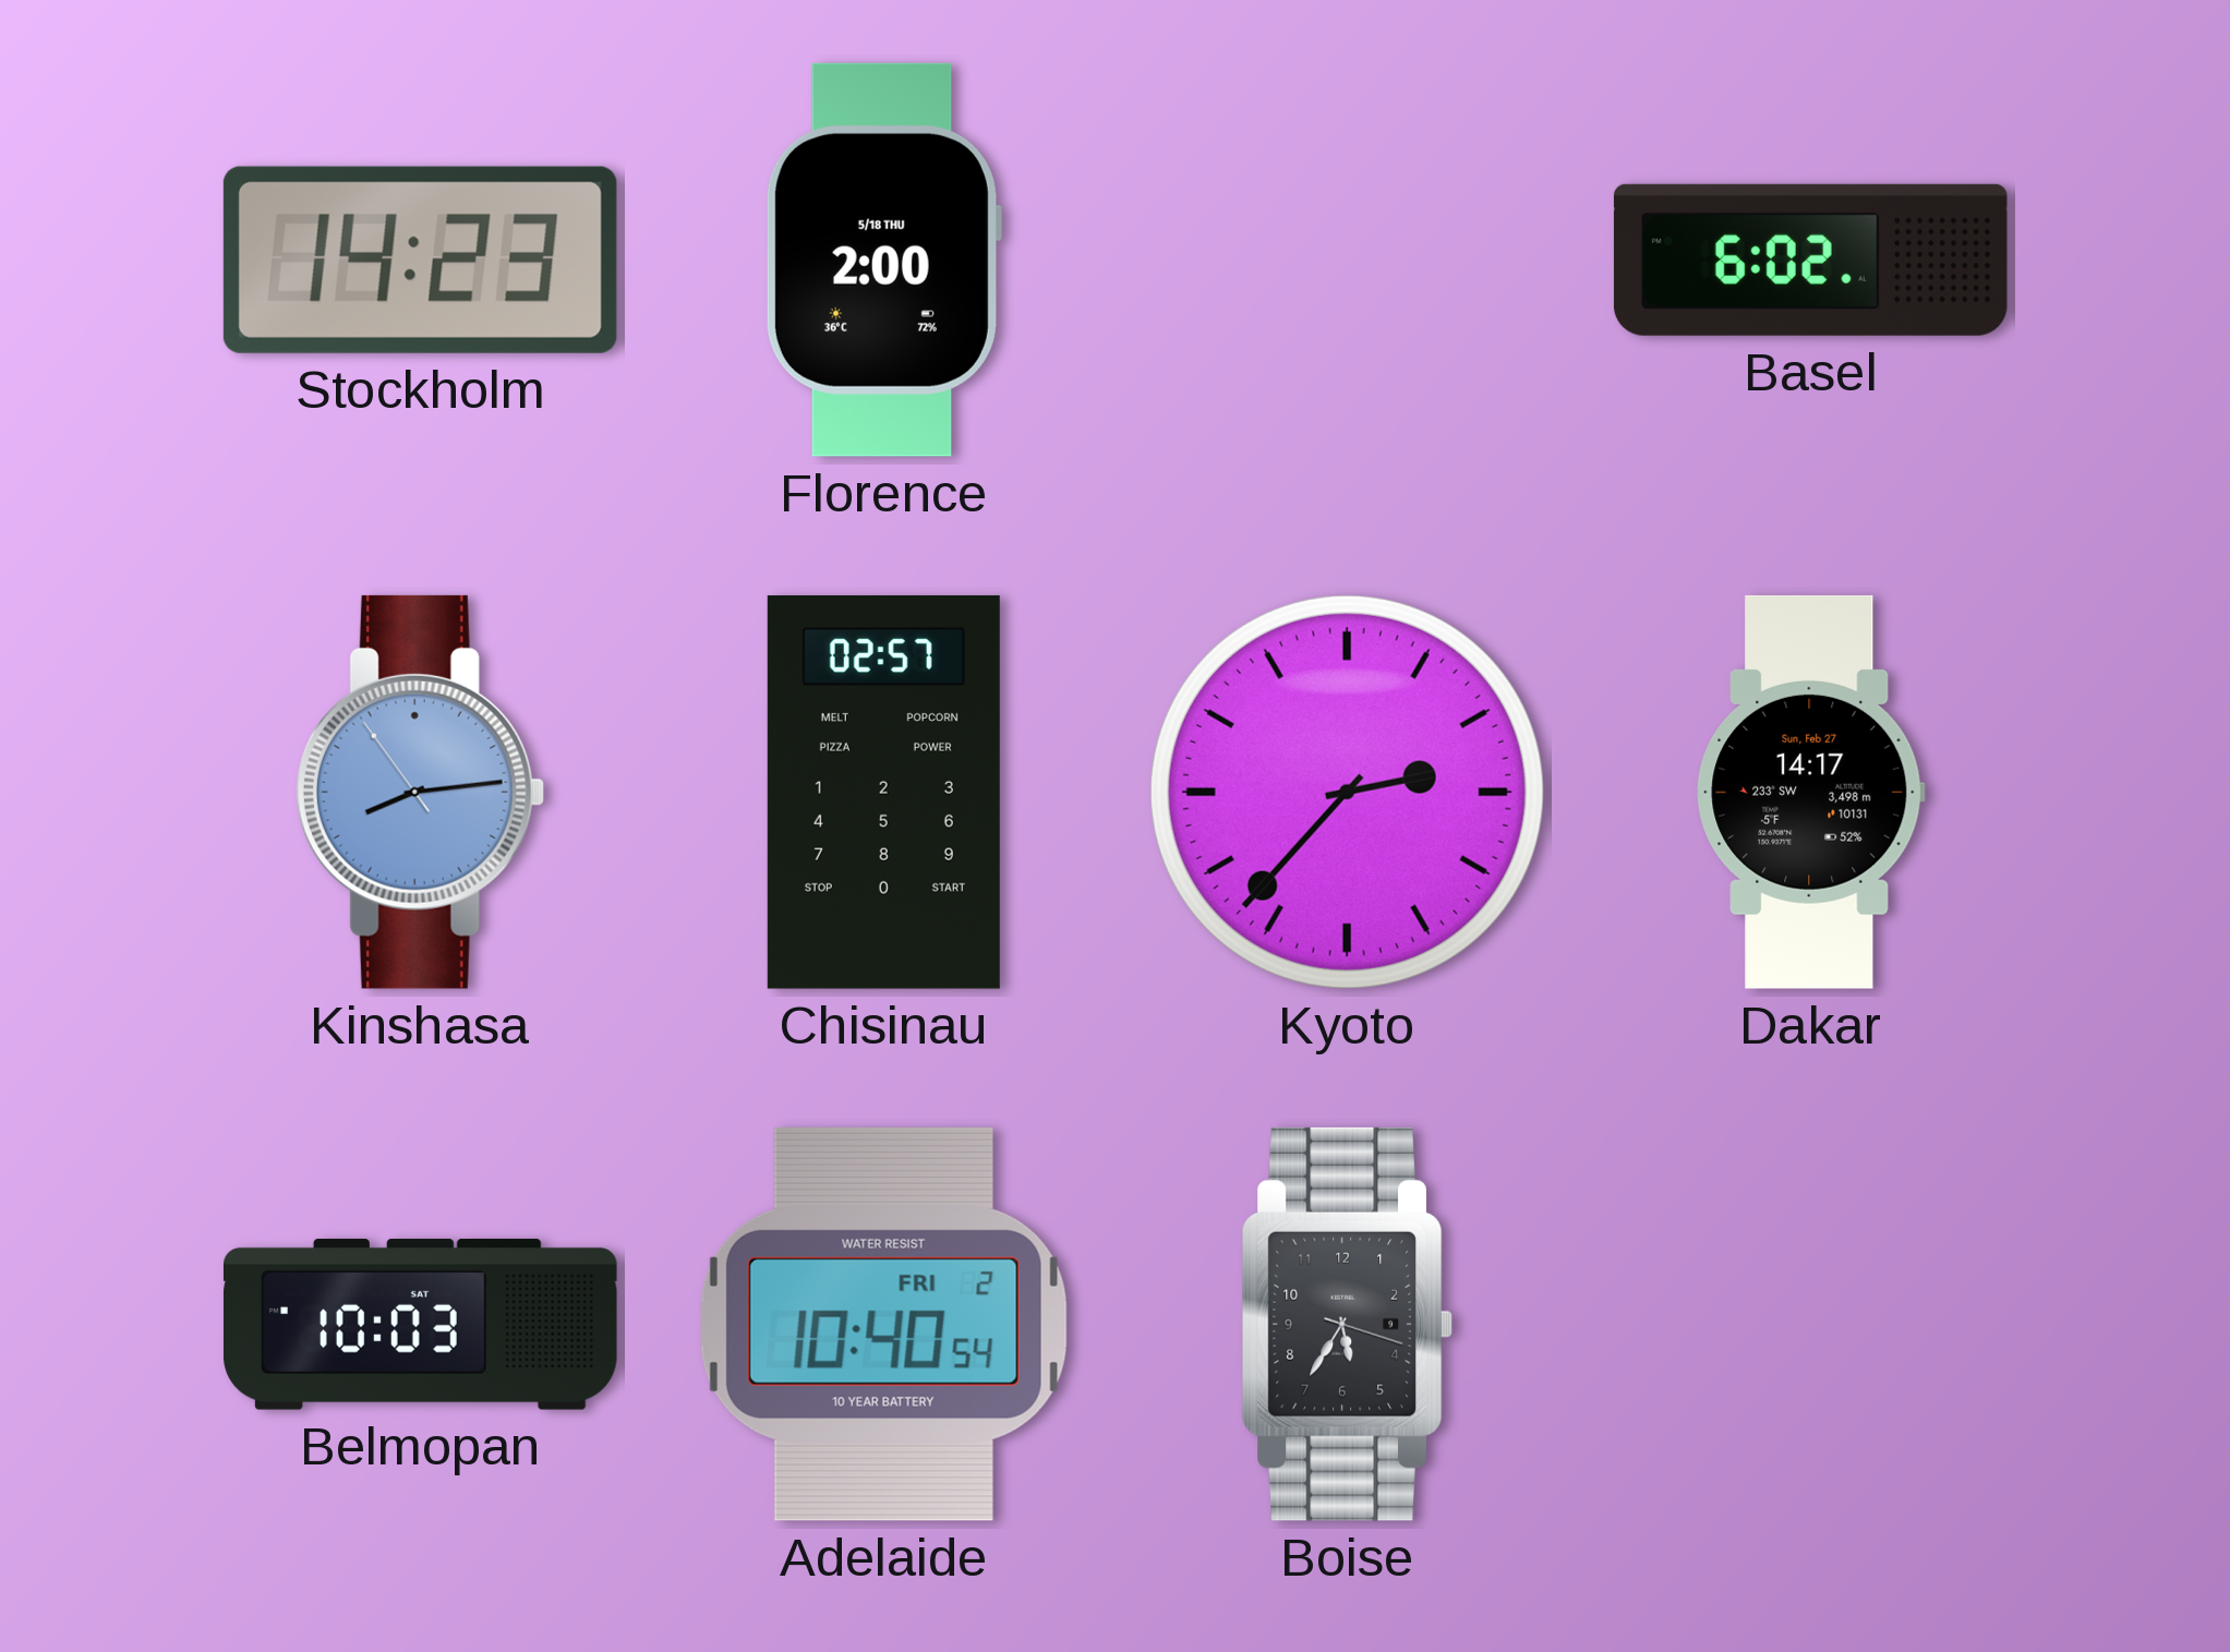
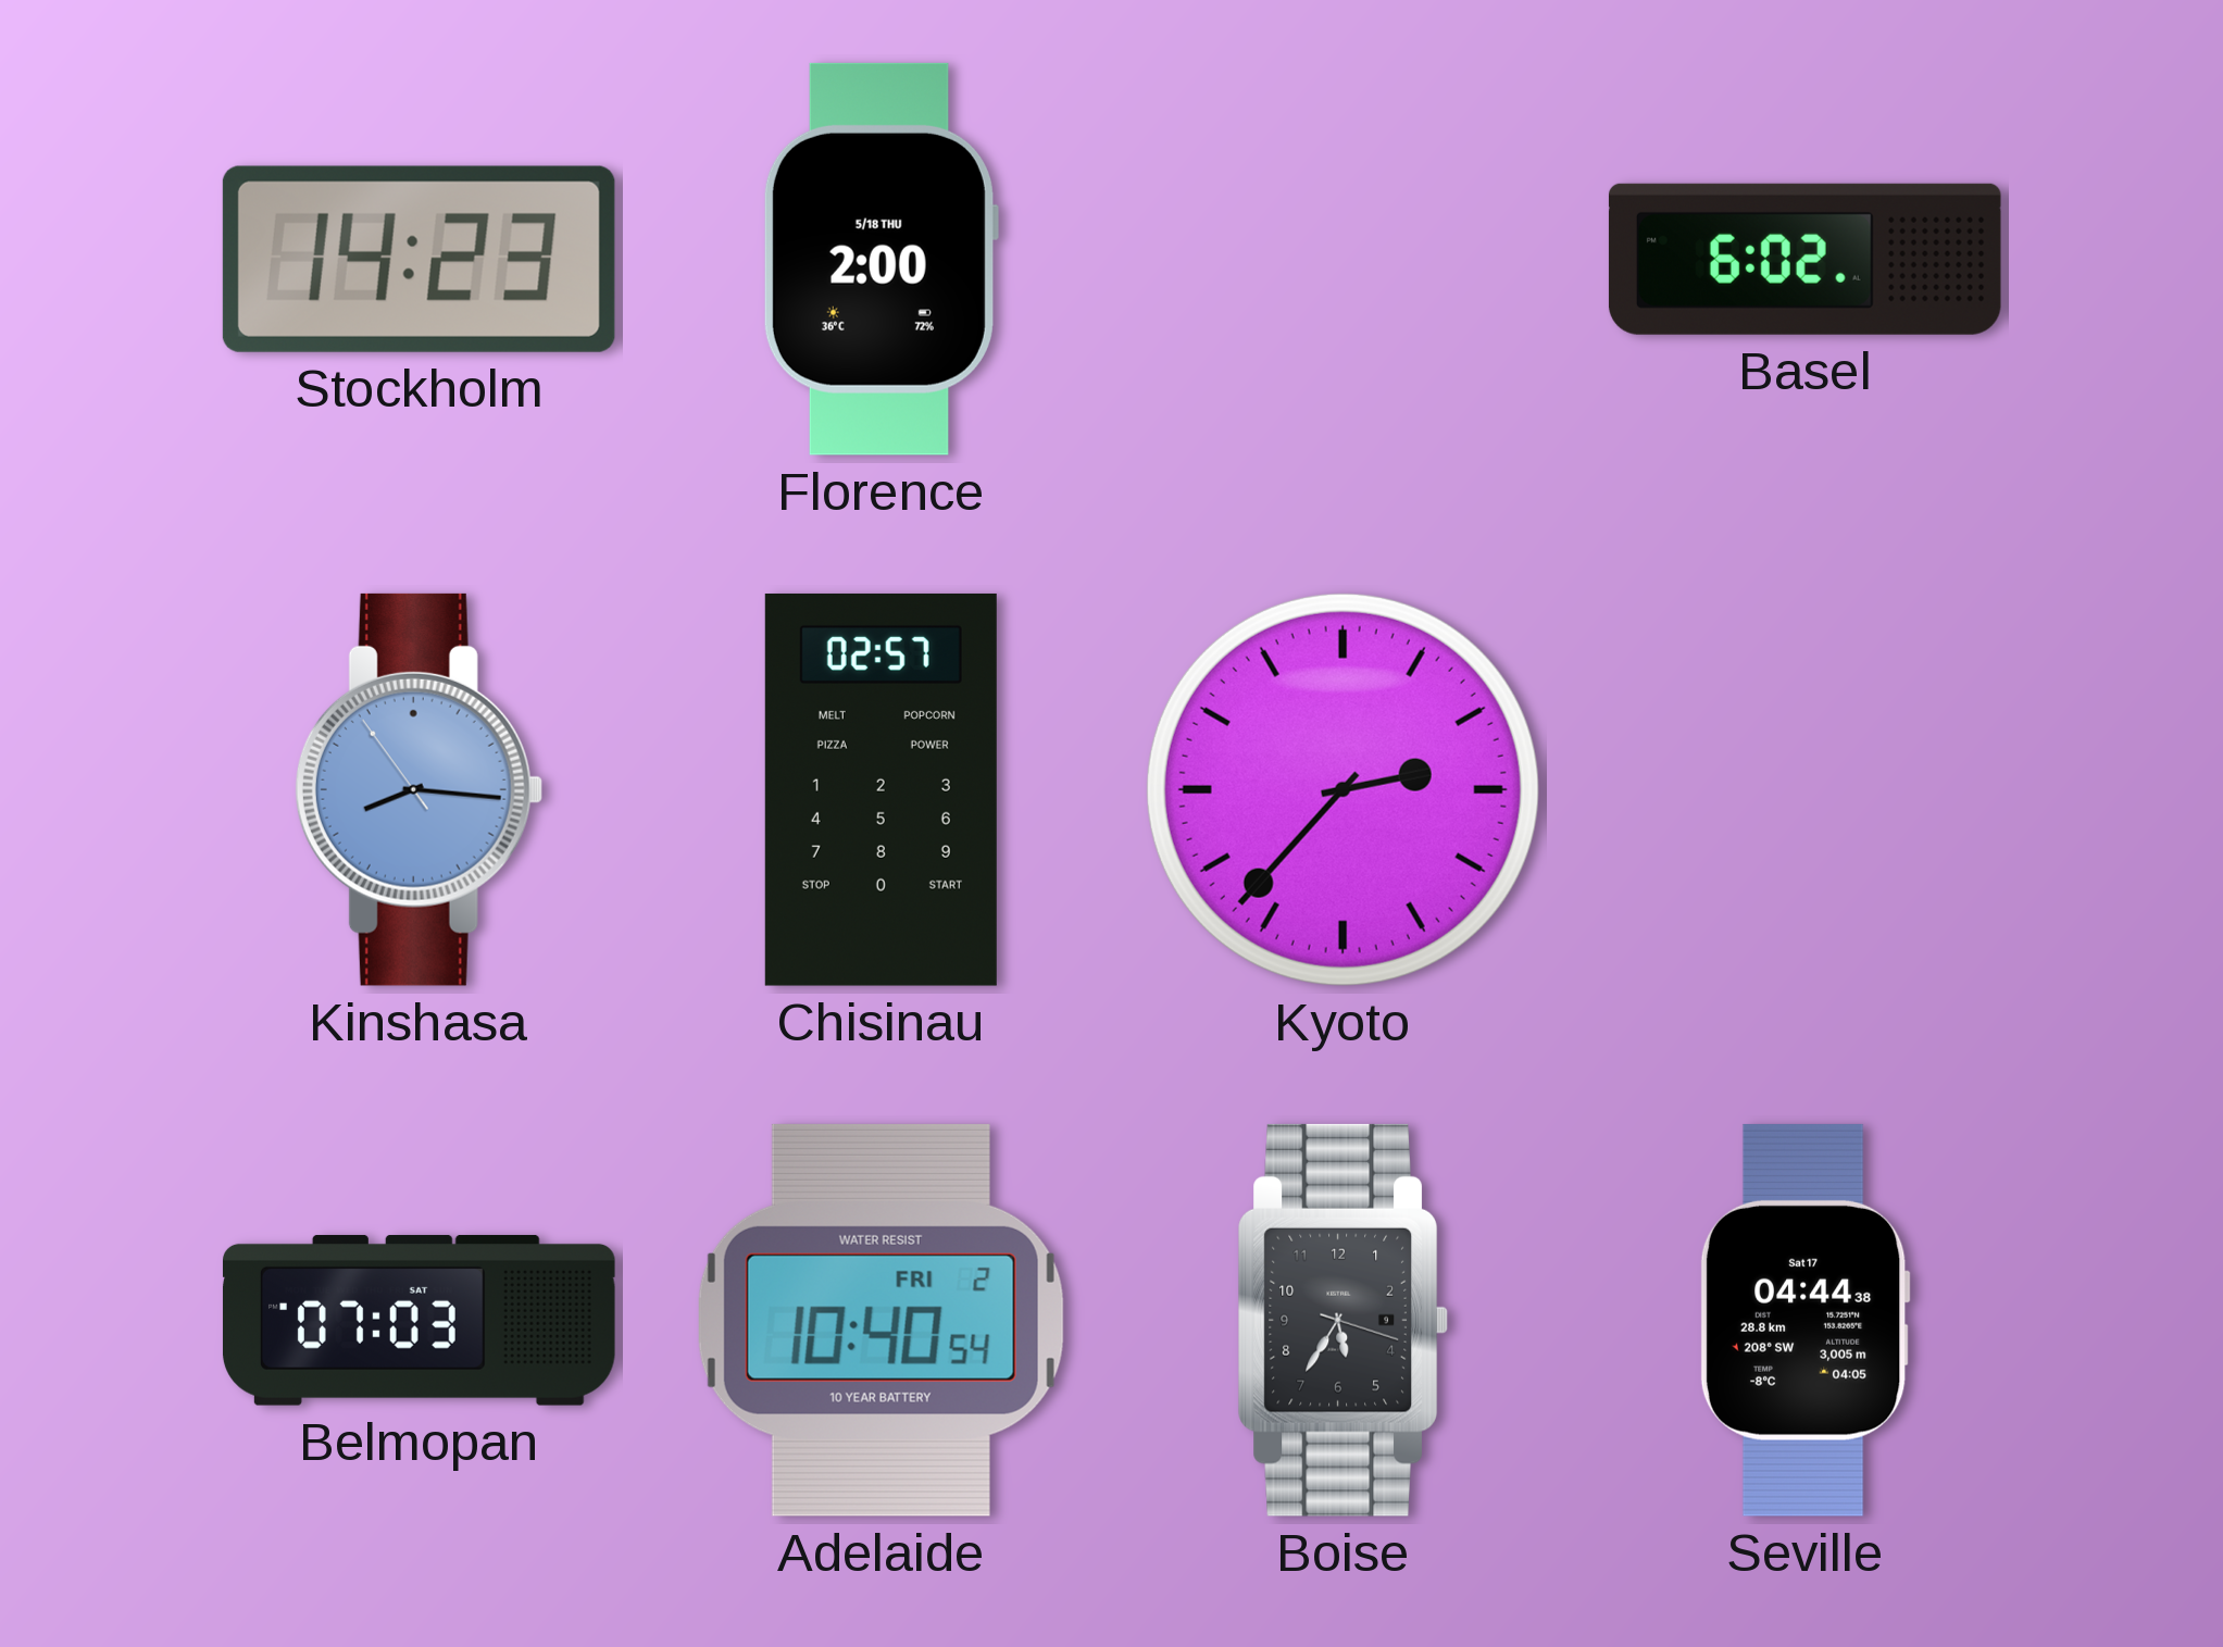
Kinshasa: 8:13 -> 8:15 (419, 789)
Dakar: 14:17 -> none (1810, 792)
Belmopan: 10:03 -> 07:03 (420, 1320)
Seville: none -> 04:44 (1804, 1320)
